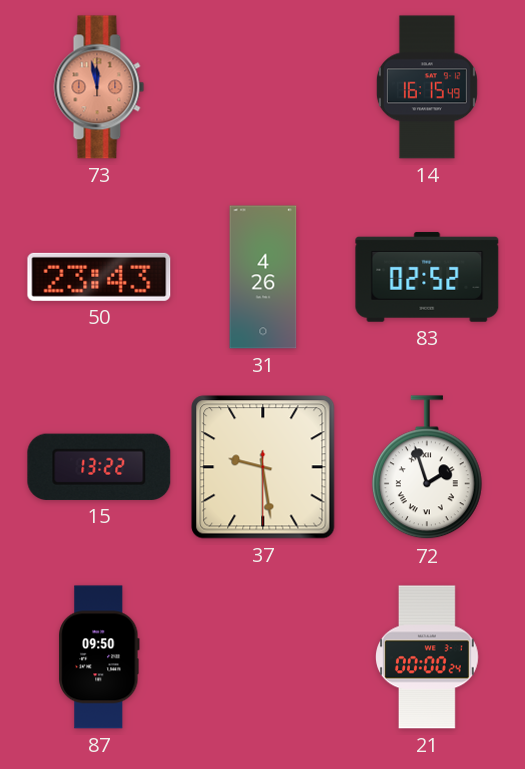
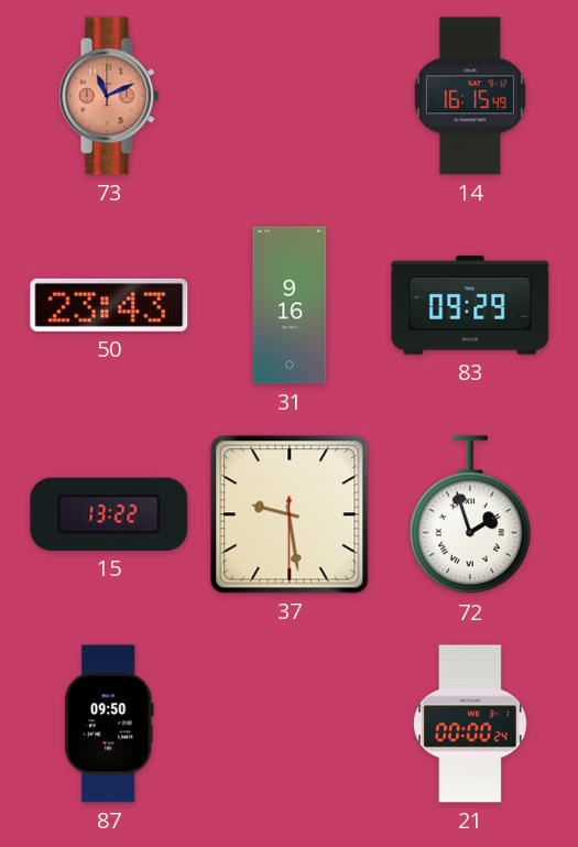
73: 11:58 -> 11:11 (109, 96)
31: 4:26 -> 9:16 (290, 305)
83: 02:52 -> 09:29 (470, 305)
